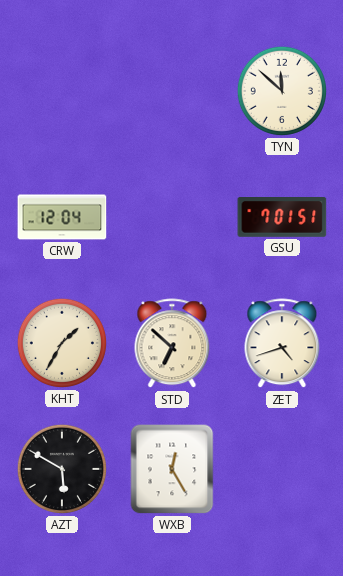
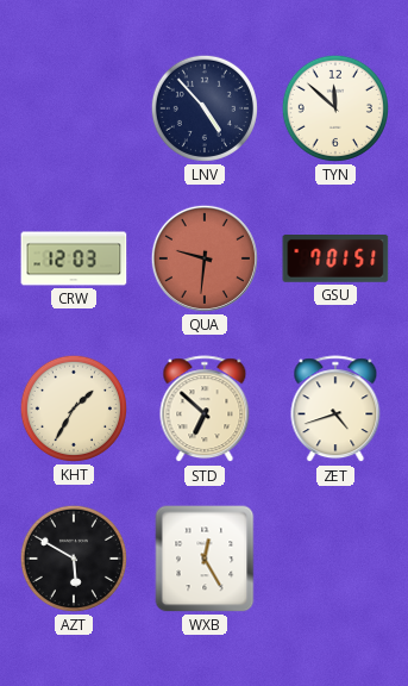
LNV: none -> 4:53 (205, 108)
CRW: 12:04 -> 12:03 (74, 258)
QUA: none -> 9:31 (205, 258)
